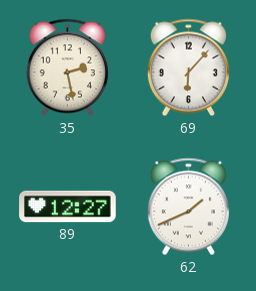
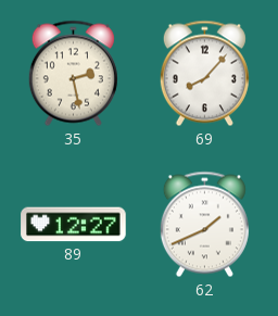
69: 6:07 -> 8:07 (204, 74)
